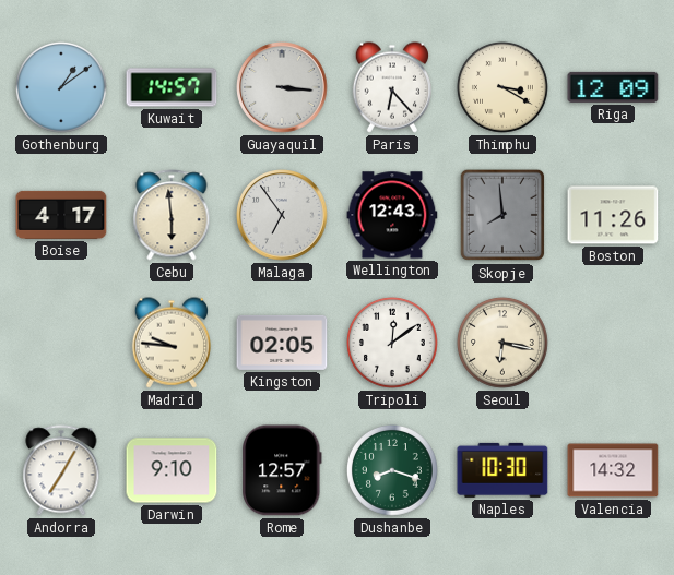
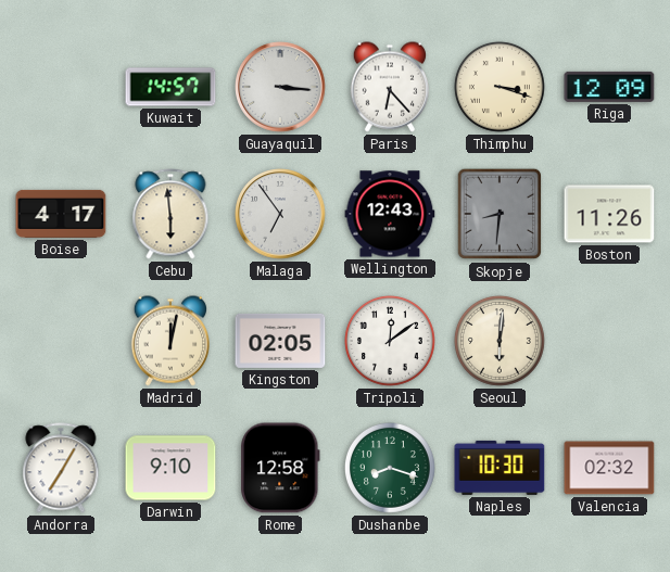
Gothenburg: 1:09 -> none (61, 87)
Thimphu: 3:20 -> 3:18 (500, 87)
Skopje: 7:59 -> 8:31 (500, 214)
Madrid: 9:46 -> 12:02 (169, 341)
Seoul: 6:17 -> 6:01 (500, 341)
Rome: 12:57 -> 12:58 (280, 468)
Valencia: 14:32 -> 02:32 (609, 468)
